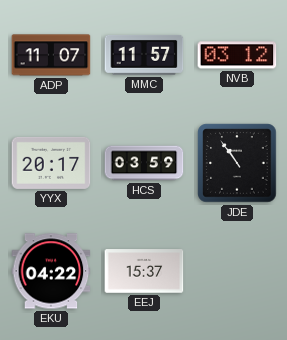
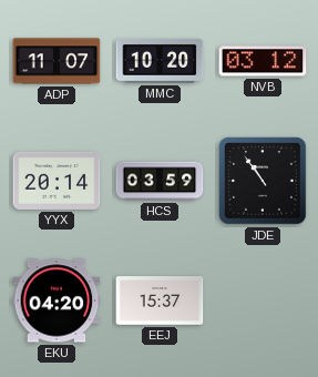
MMC: 11:57 -> 10:20 (160, 61)
YYX: 20:17 -> 20:14 (57, 181)
EKU: 04:22 -> 04:20 (57, 300)
